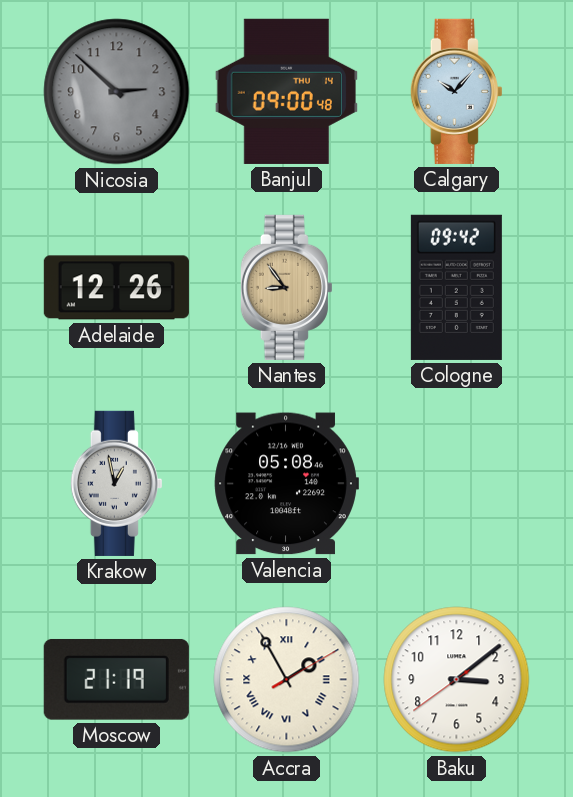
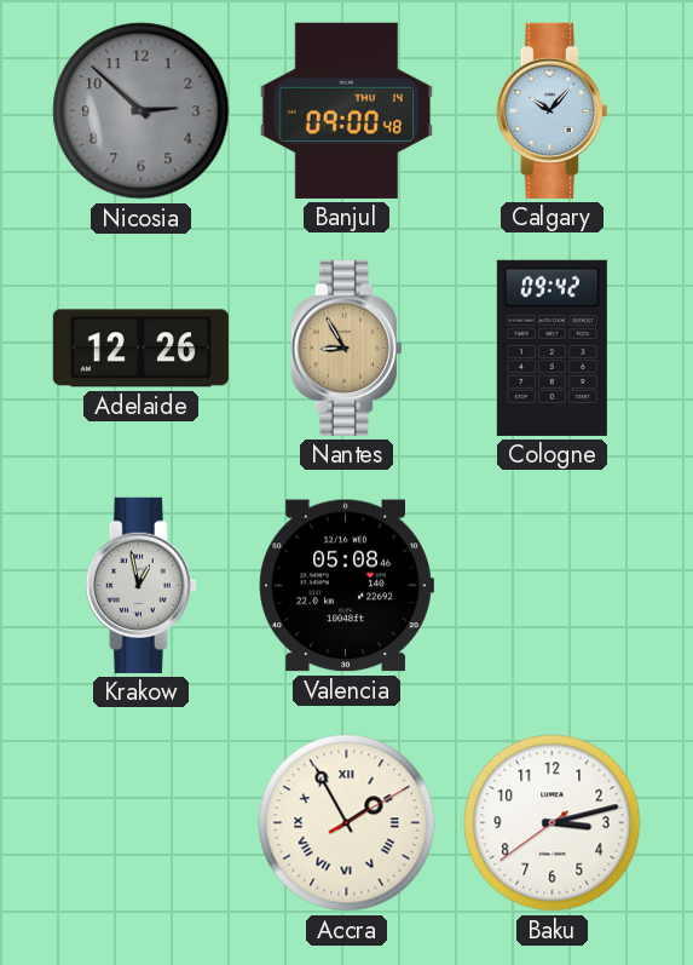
Nantes: 8:54 -> 8:55 (346, 347)
Moscow: 21:19 -> none (116, 679)
Baku: 3:08 -> 3:12 (553, 823)
